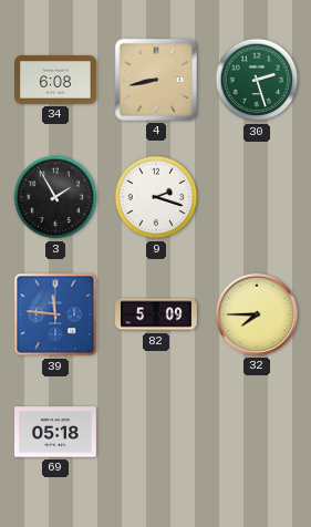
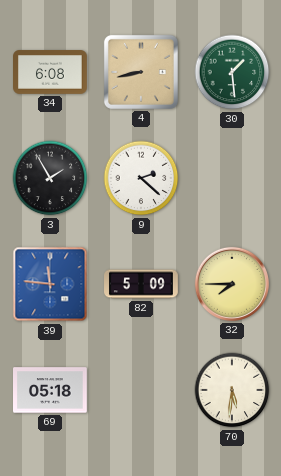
30: 2:27 -> 1:29 (232, 72)
9: 2:18 -> 2:22 (141, 178)
70: none -> 5:31 (232, 390)
